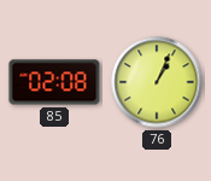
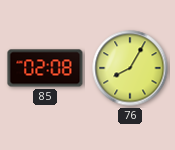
76: 1:04 -> 8:05 (130, 68)
